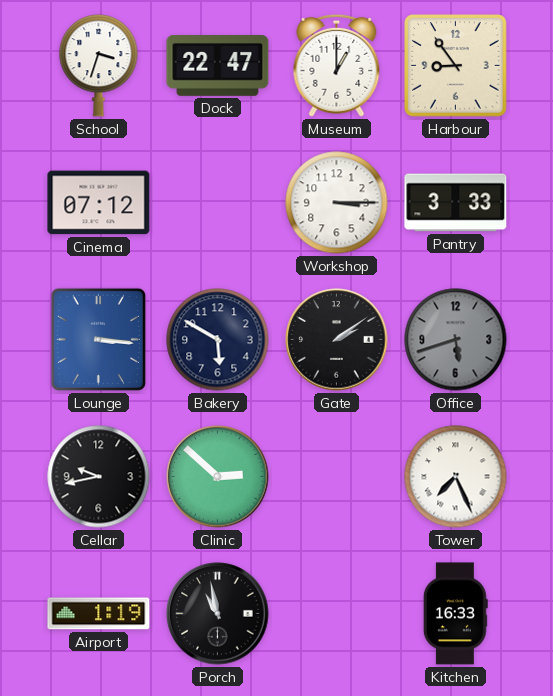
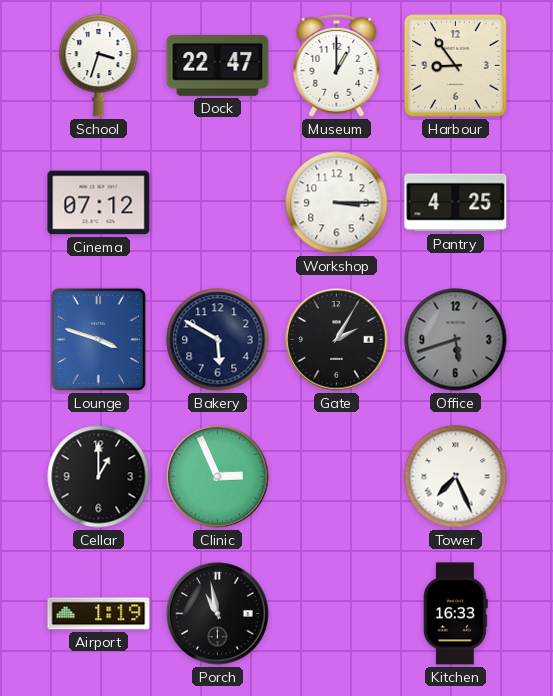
Pantry: 3:33 -> 4:25 (456, 203)
Lounge: 3:16 -> 3:48 (98, 339)
Gate: 2:09 -> 2:05 (337, 340)
Cellar: 9:43 -> 1:00 (99, 477)
Clinic: 2:52 -> 2:56 (218, 477)
